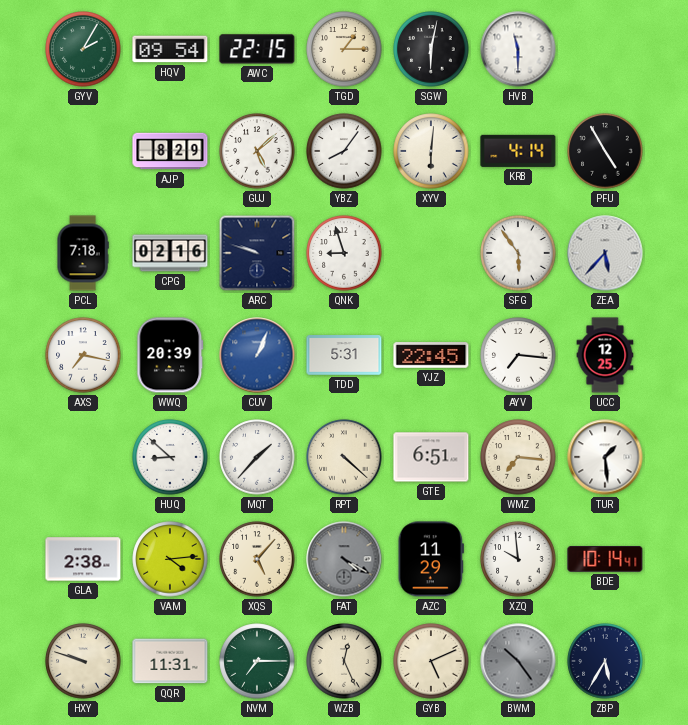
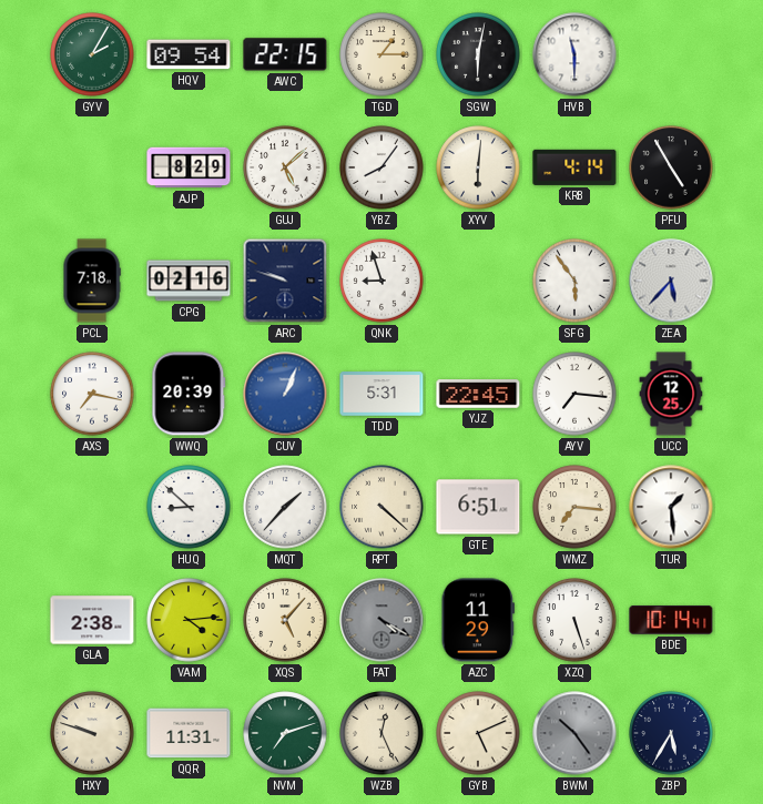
XZQ: 9:59 -> 5:27 (574, 620)
NVM: 7:15 -> 7:12 (285, 733)
